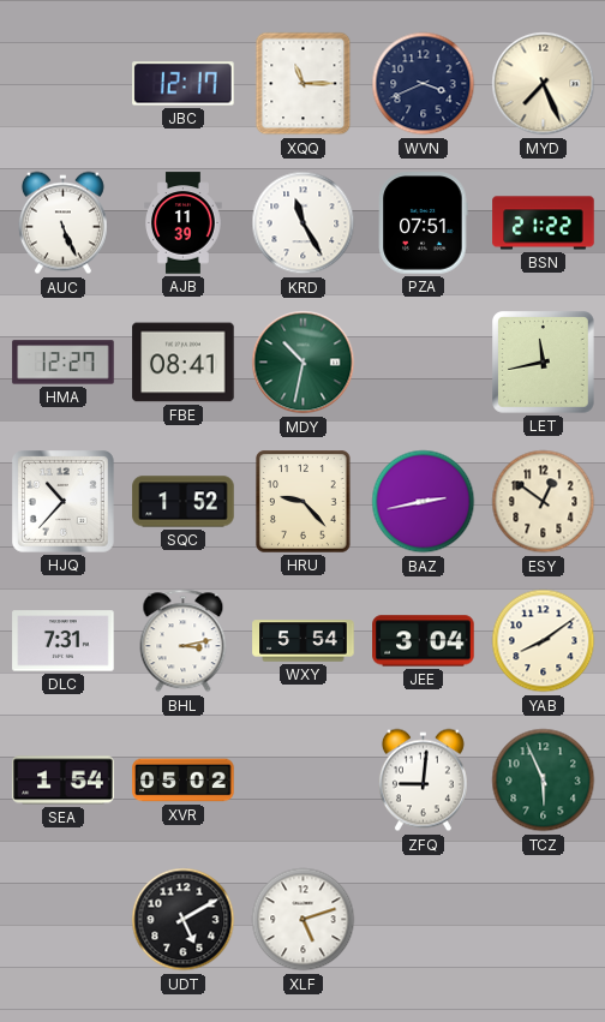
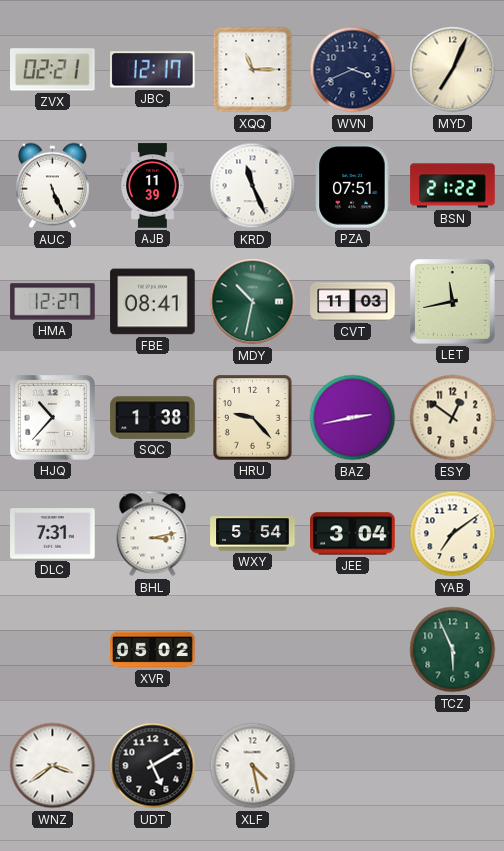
ZVX: none -> 02:21 (53, 70)
MYD: 7:26 -> 7:04 (453, 70)
KRD: 11:25 -> 11:26 (253, 186)
CVT: none -> 11:03 (353, 302)
SQC: 1:52 -> 1:38 (153, 418)
YAB: 8:09 -> 7:09 (453, 534)
SEA: 1:54 -> none (64, 781)
ZFQ: 9:01 -> none (423, 781)
WNZ: none -> 3:39 (53, 766)
XLF: 5:12 -> 4:28 (253, 766)
